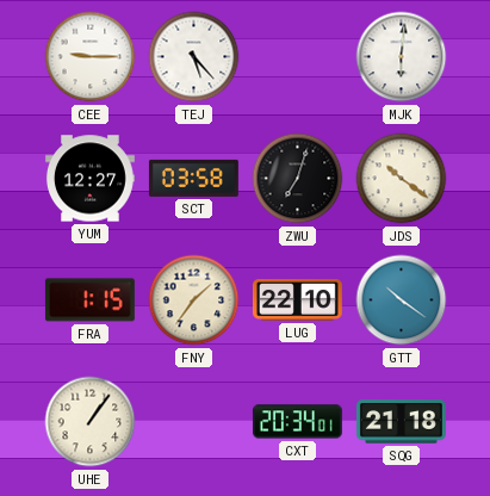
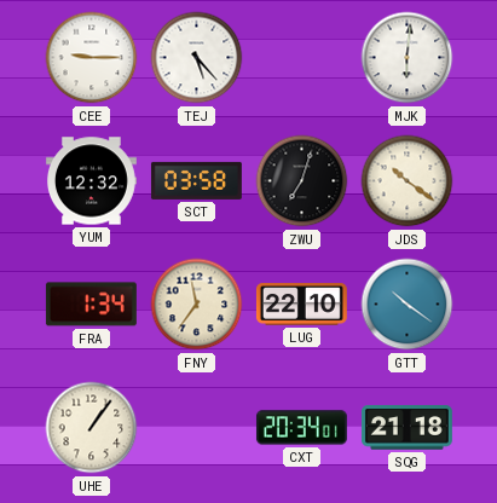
YUM: 12:27 -> 12:32 (91, 181)
FRA: 1:15 -> 1:34 (91, 305)
FNY: 1:36 -> 11:36 (197, 305)
